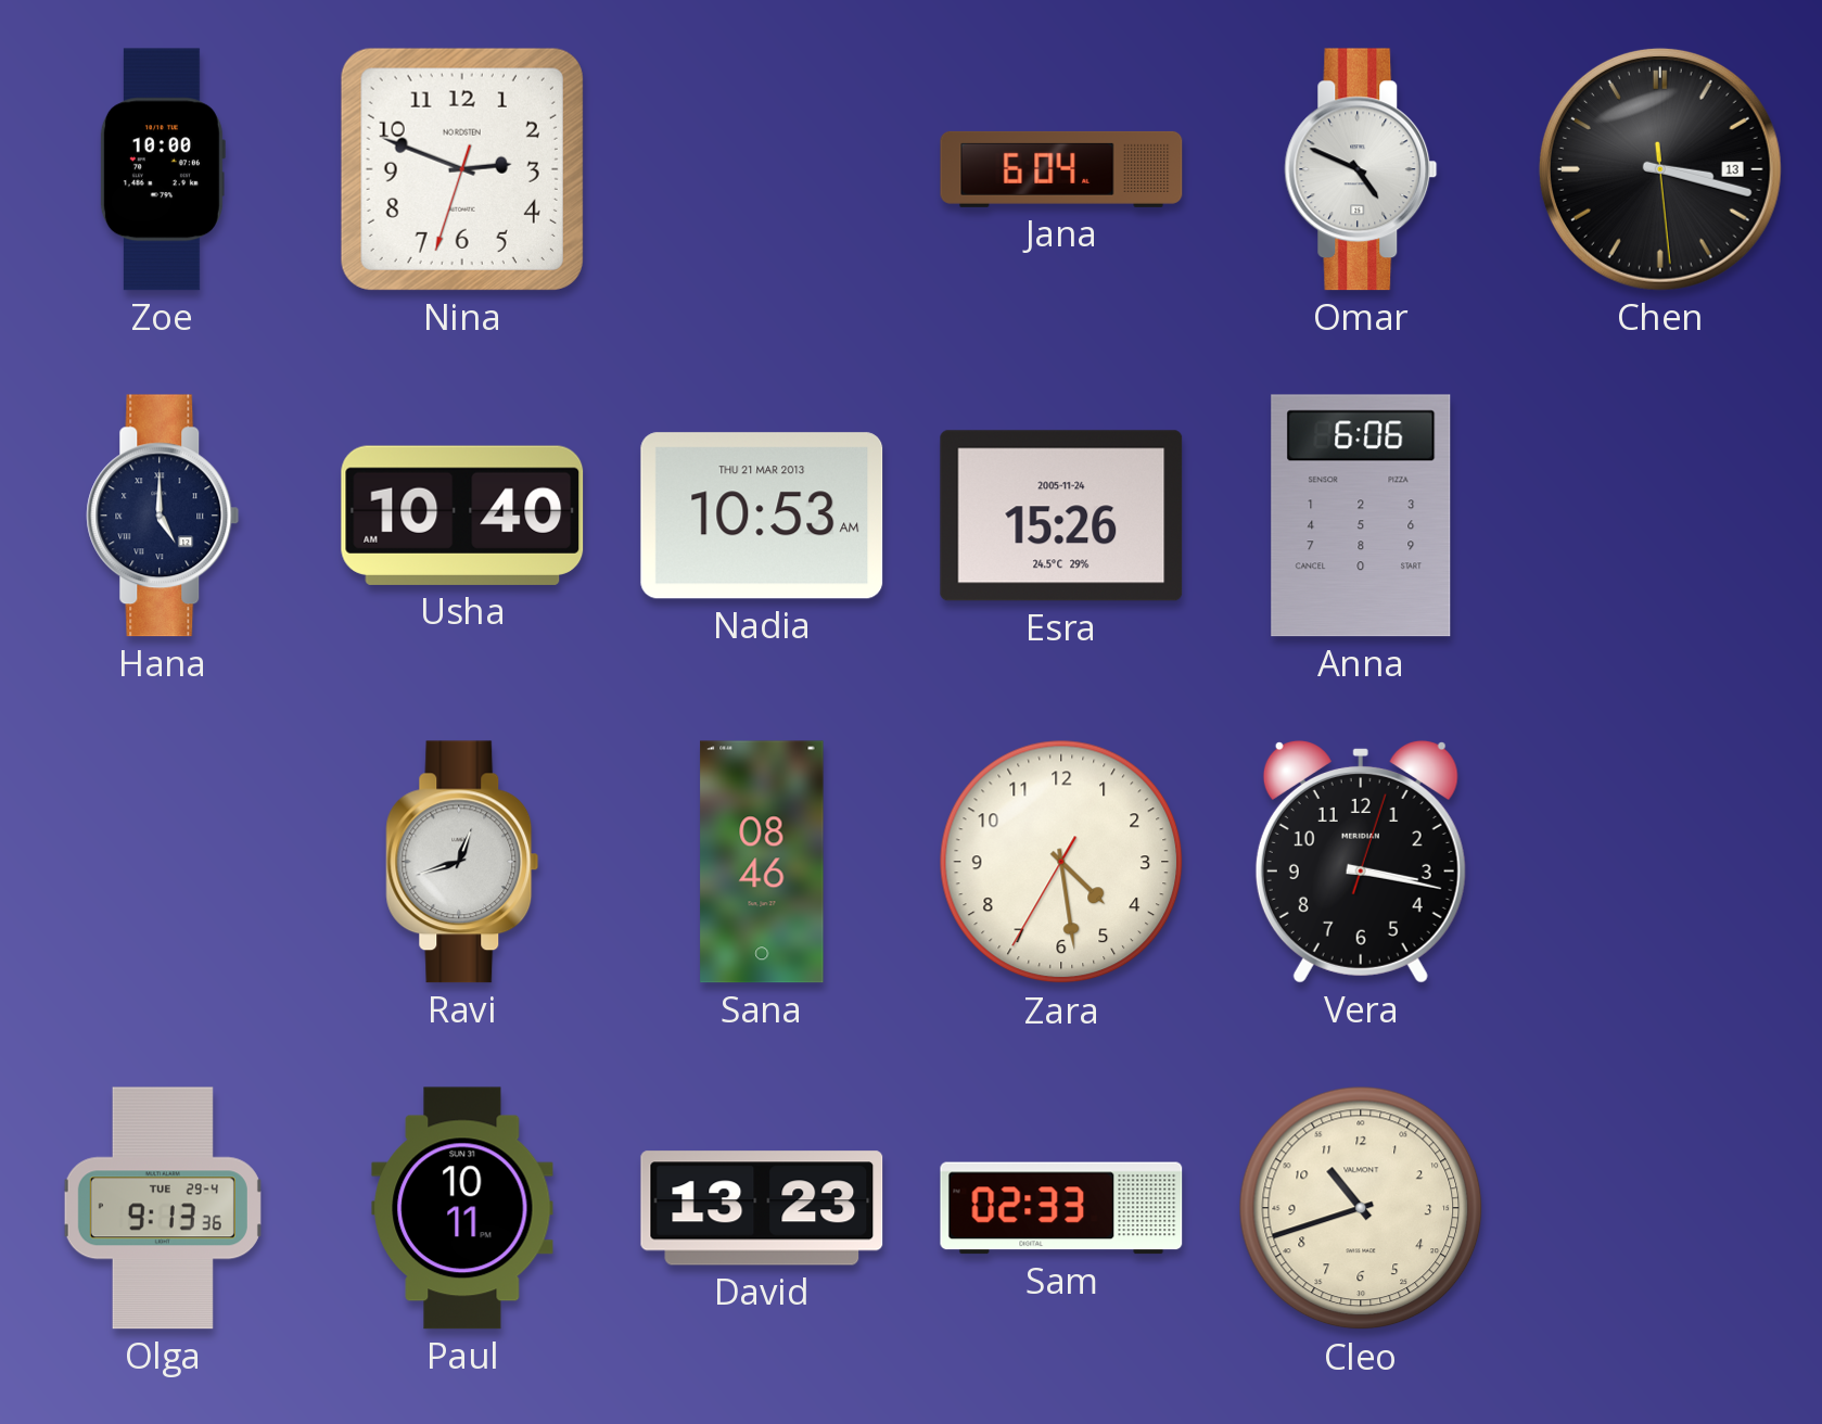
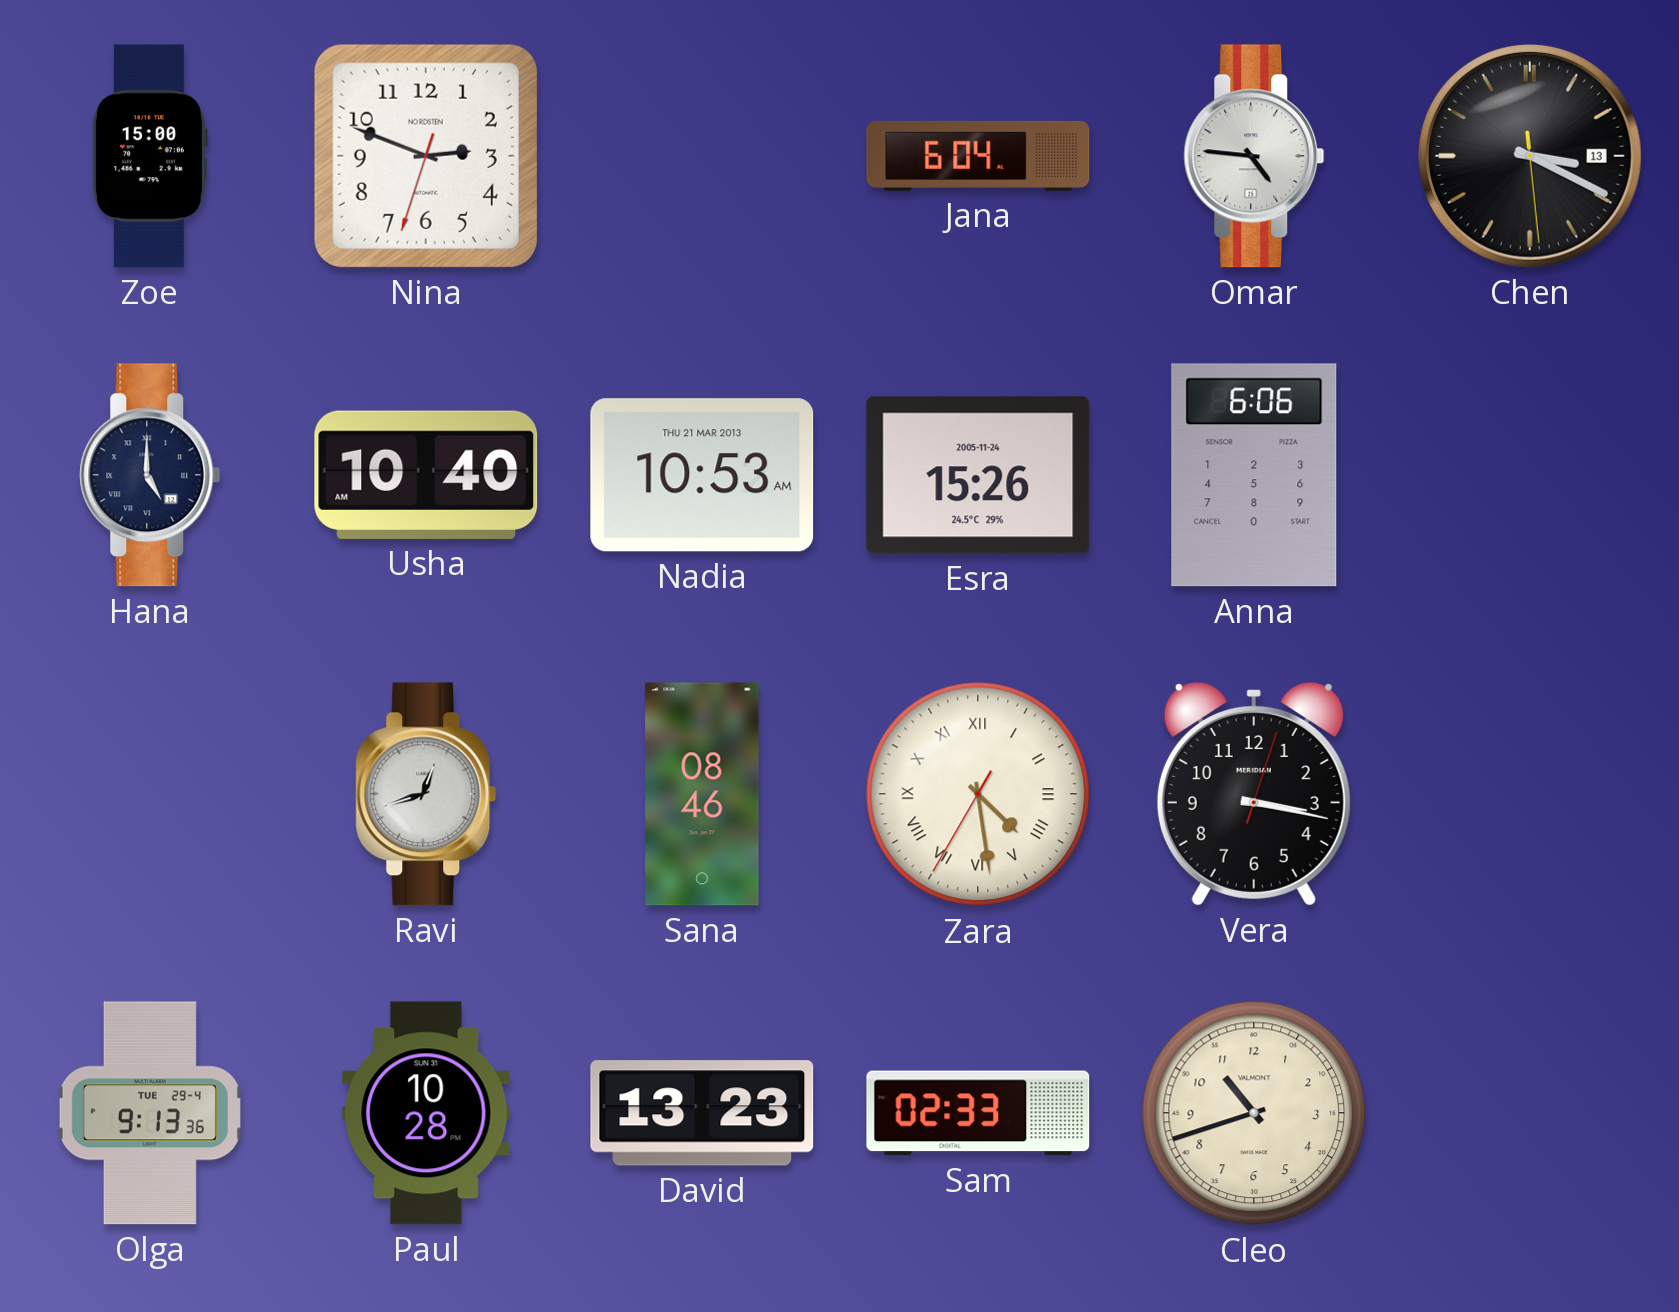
Zoe: 10:00 -> 15:00 (149, 156)
Omar: 4:49 -> 4:46 (1254, 156)
Chen: 3:17 -> 3:19 (1530, 156)
Zara numerals: Arabic -> Roman (978, 794)
Paul: 10:11 -> 10:28 (426, 1113)
